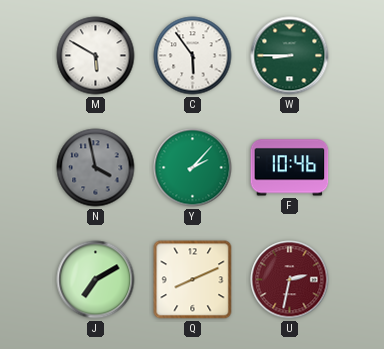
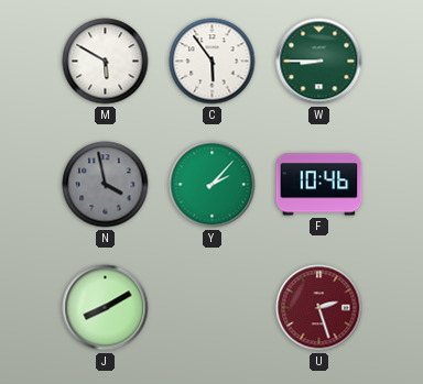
J: 7:10 -> 8:10 (106, 308)
Q: 8:11 -> none (193, 280)
U: 2:32 -> 2:27 (319, 308)
